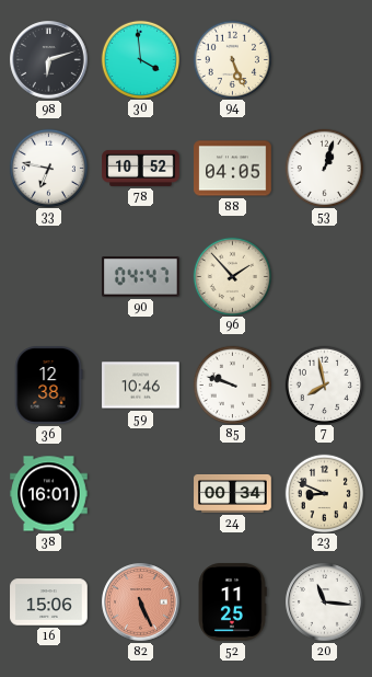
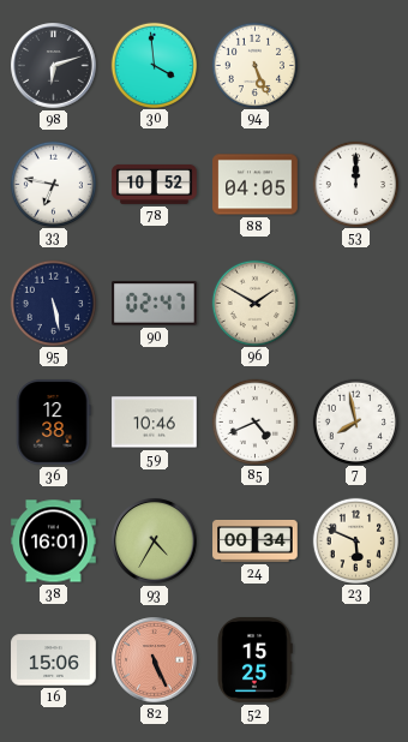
53: 1:03 -> 12:00 (355, 184)
95: none -> 5:28 (53, 303)
90: 04:47 -> 02:47 (155, 304)
96: 1:53 -> 1:50 (254, 303)
85: 9:48 -> 4:41 (254, 421)
93: none -> 4:35 (155, 541)
23: 8:49 -> 5:49 (355, 540)
52: 11:25 -> 15:25 (254, 660)
20: 11:16 -> none (325, 603)
